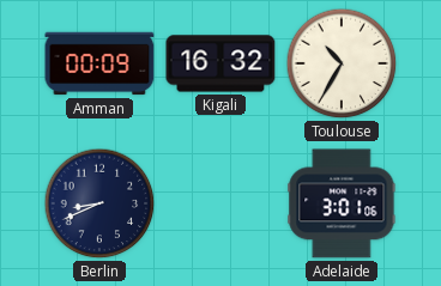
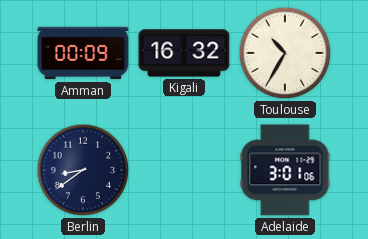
Berlin: 8:41 -> 8:39 (83, 170)
